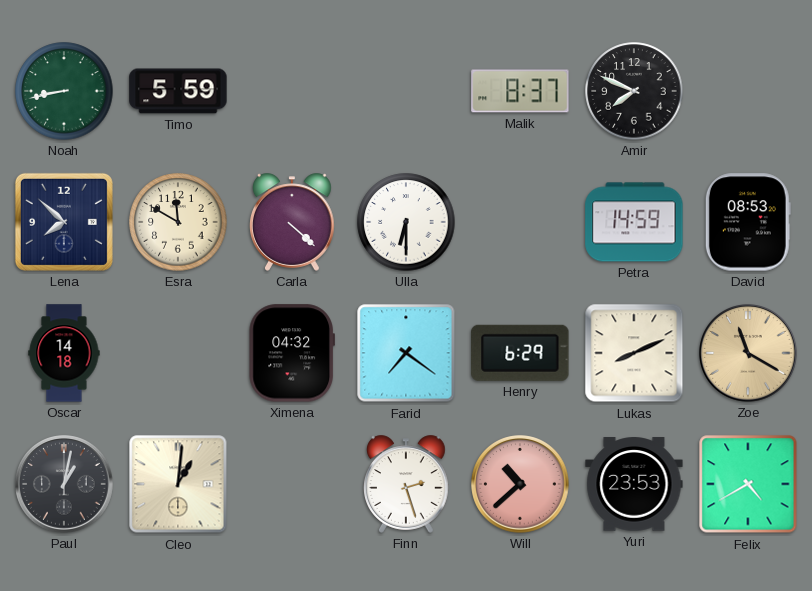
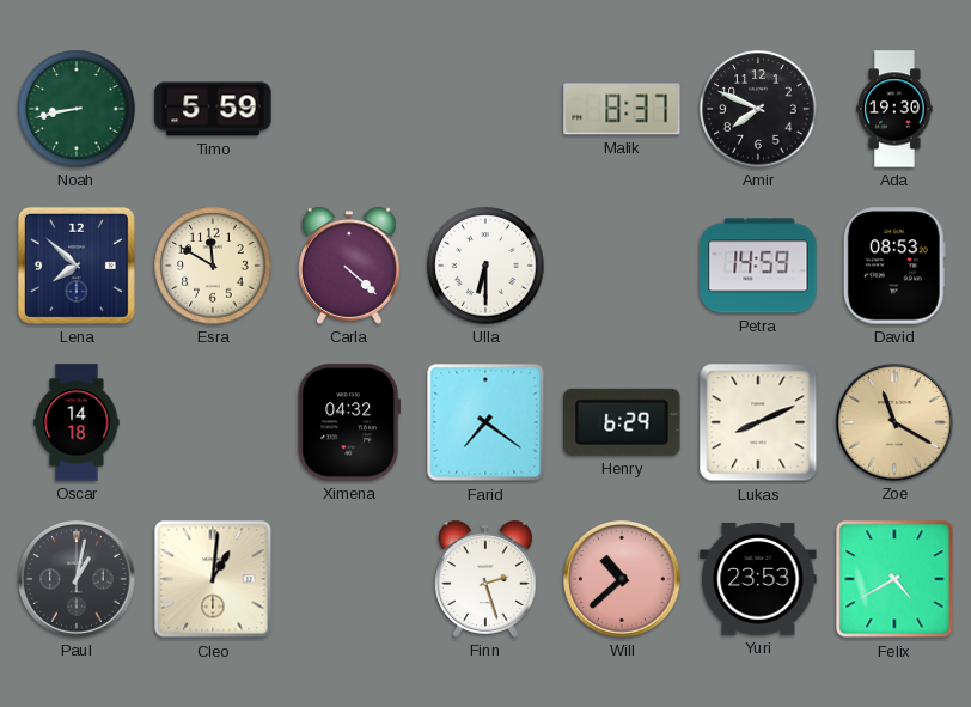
Ada: none -> 19:30 (894, 109)
